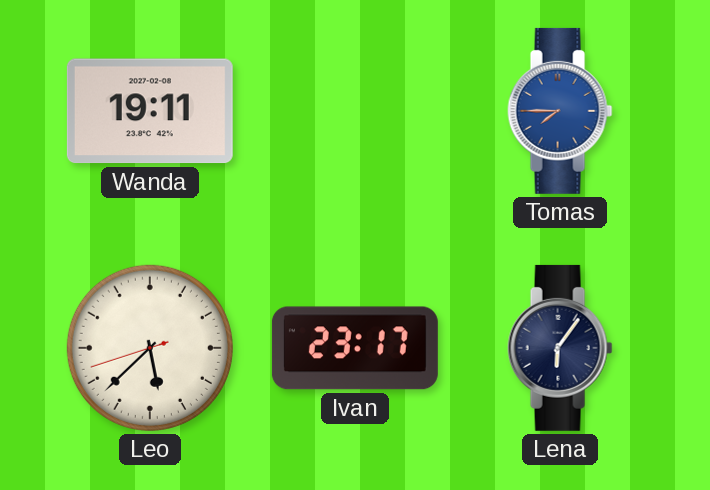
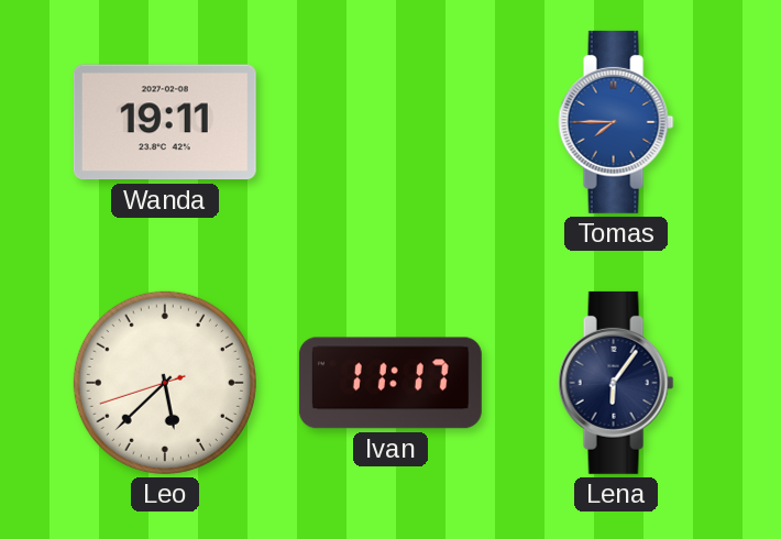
Ivan: 23:17 -> 11:17 (391, 383)
